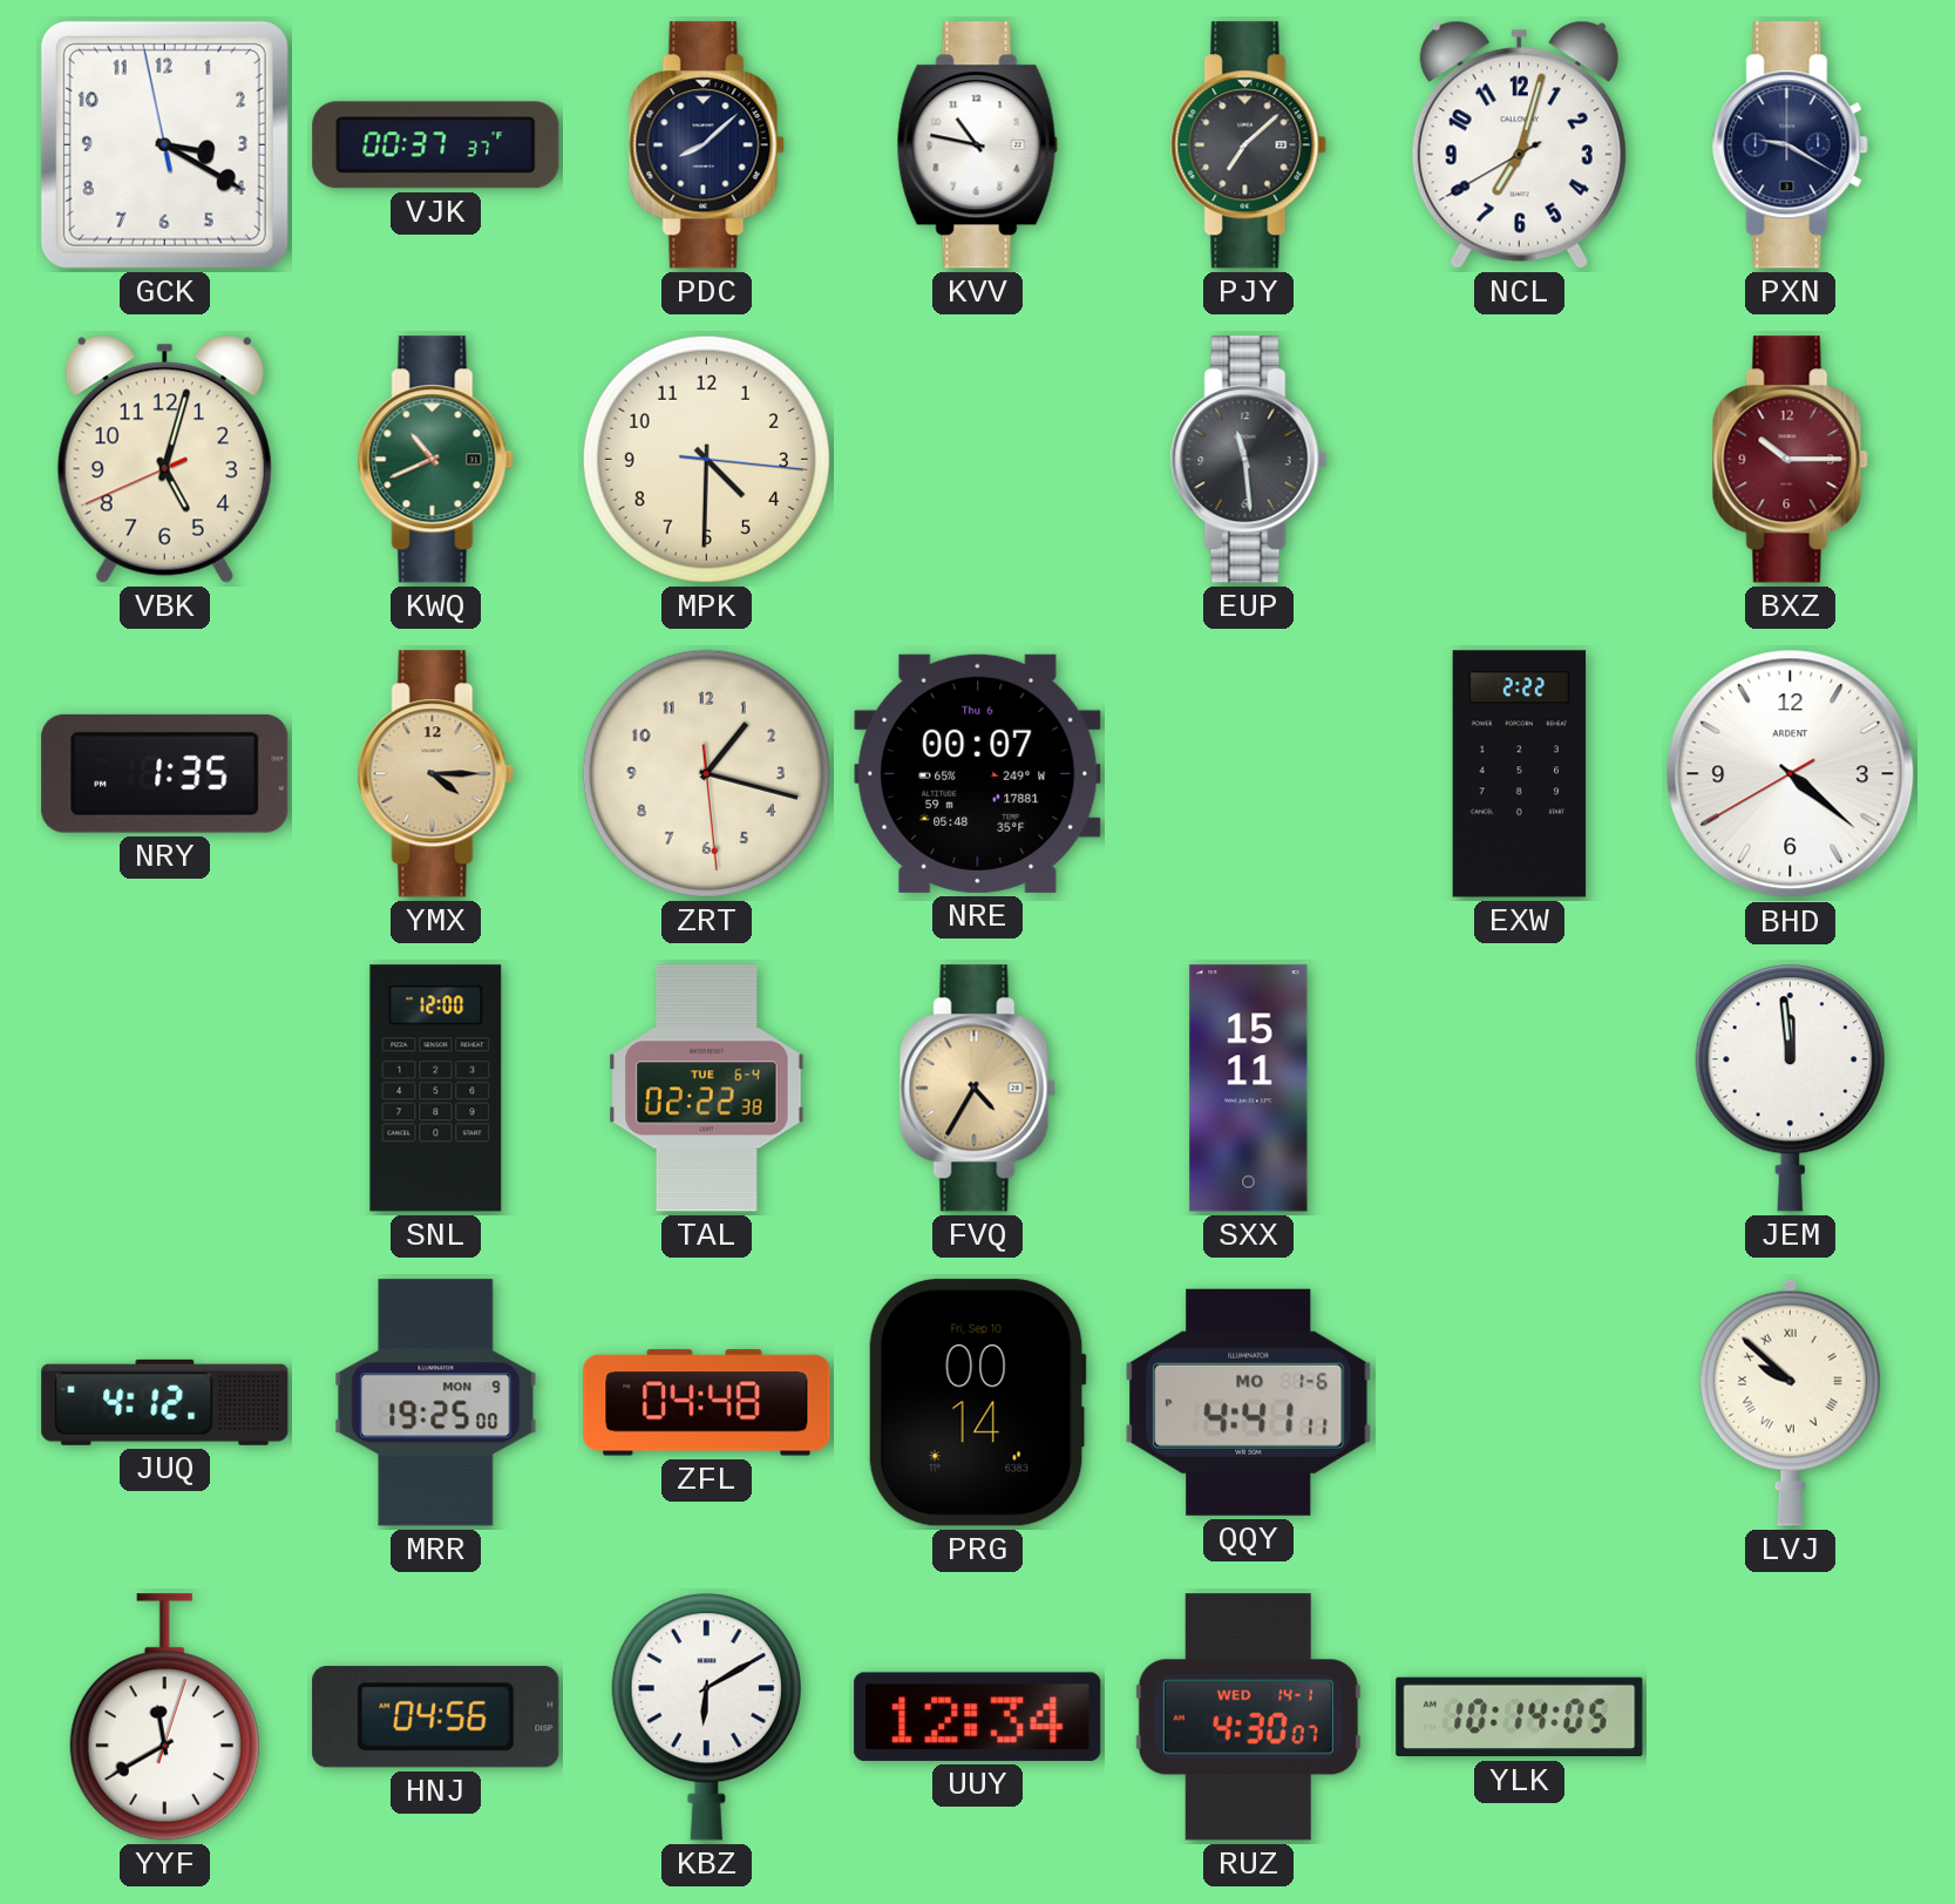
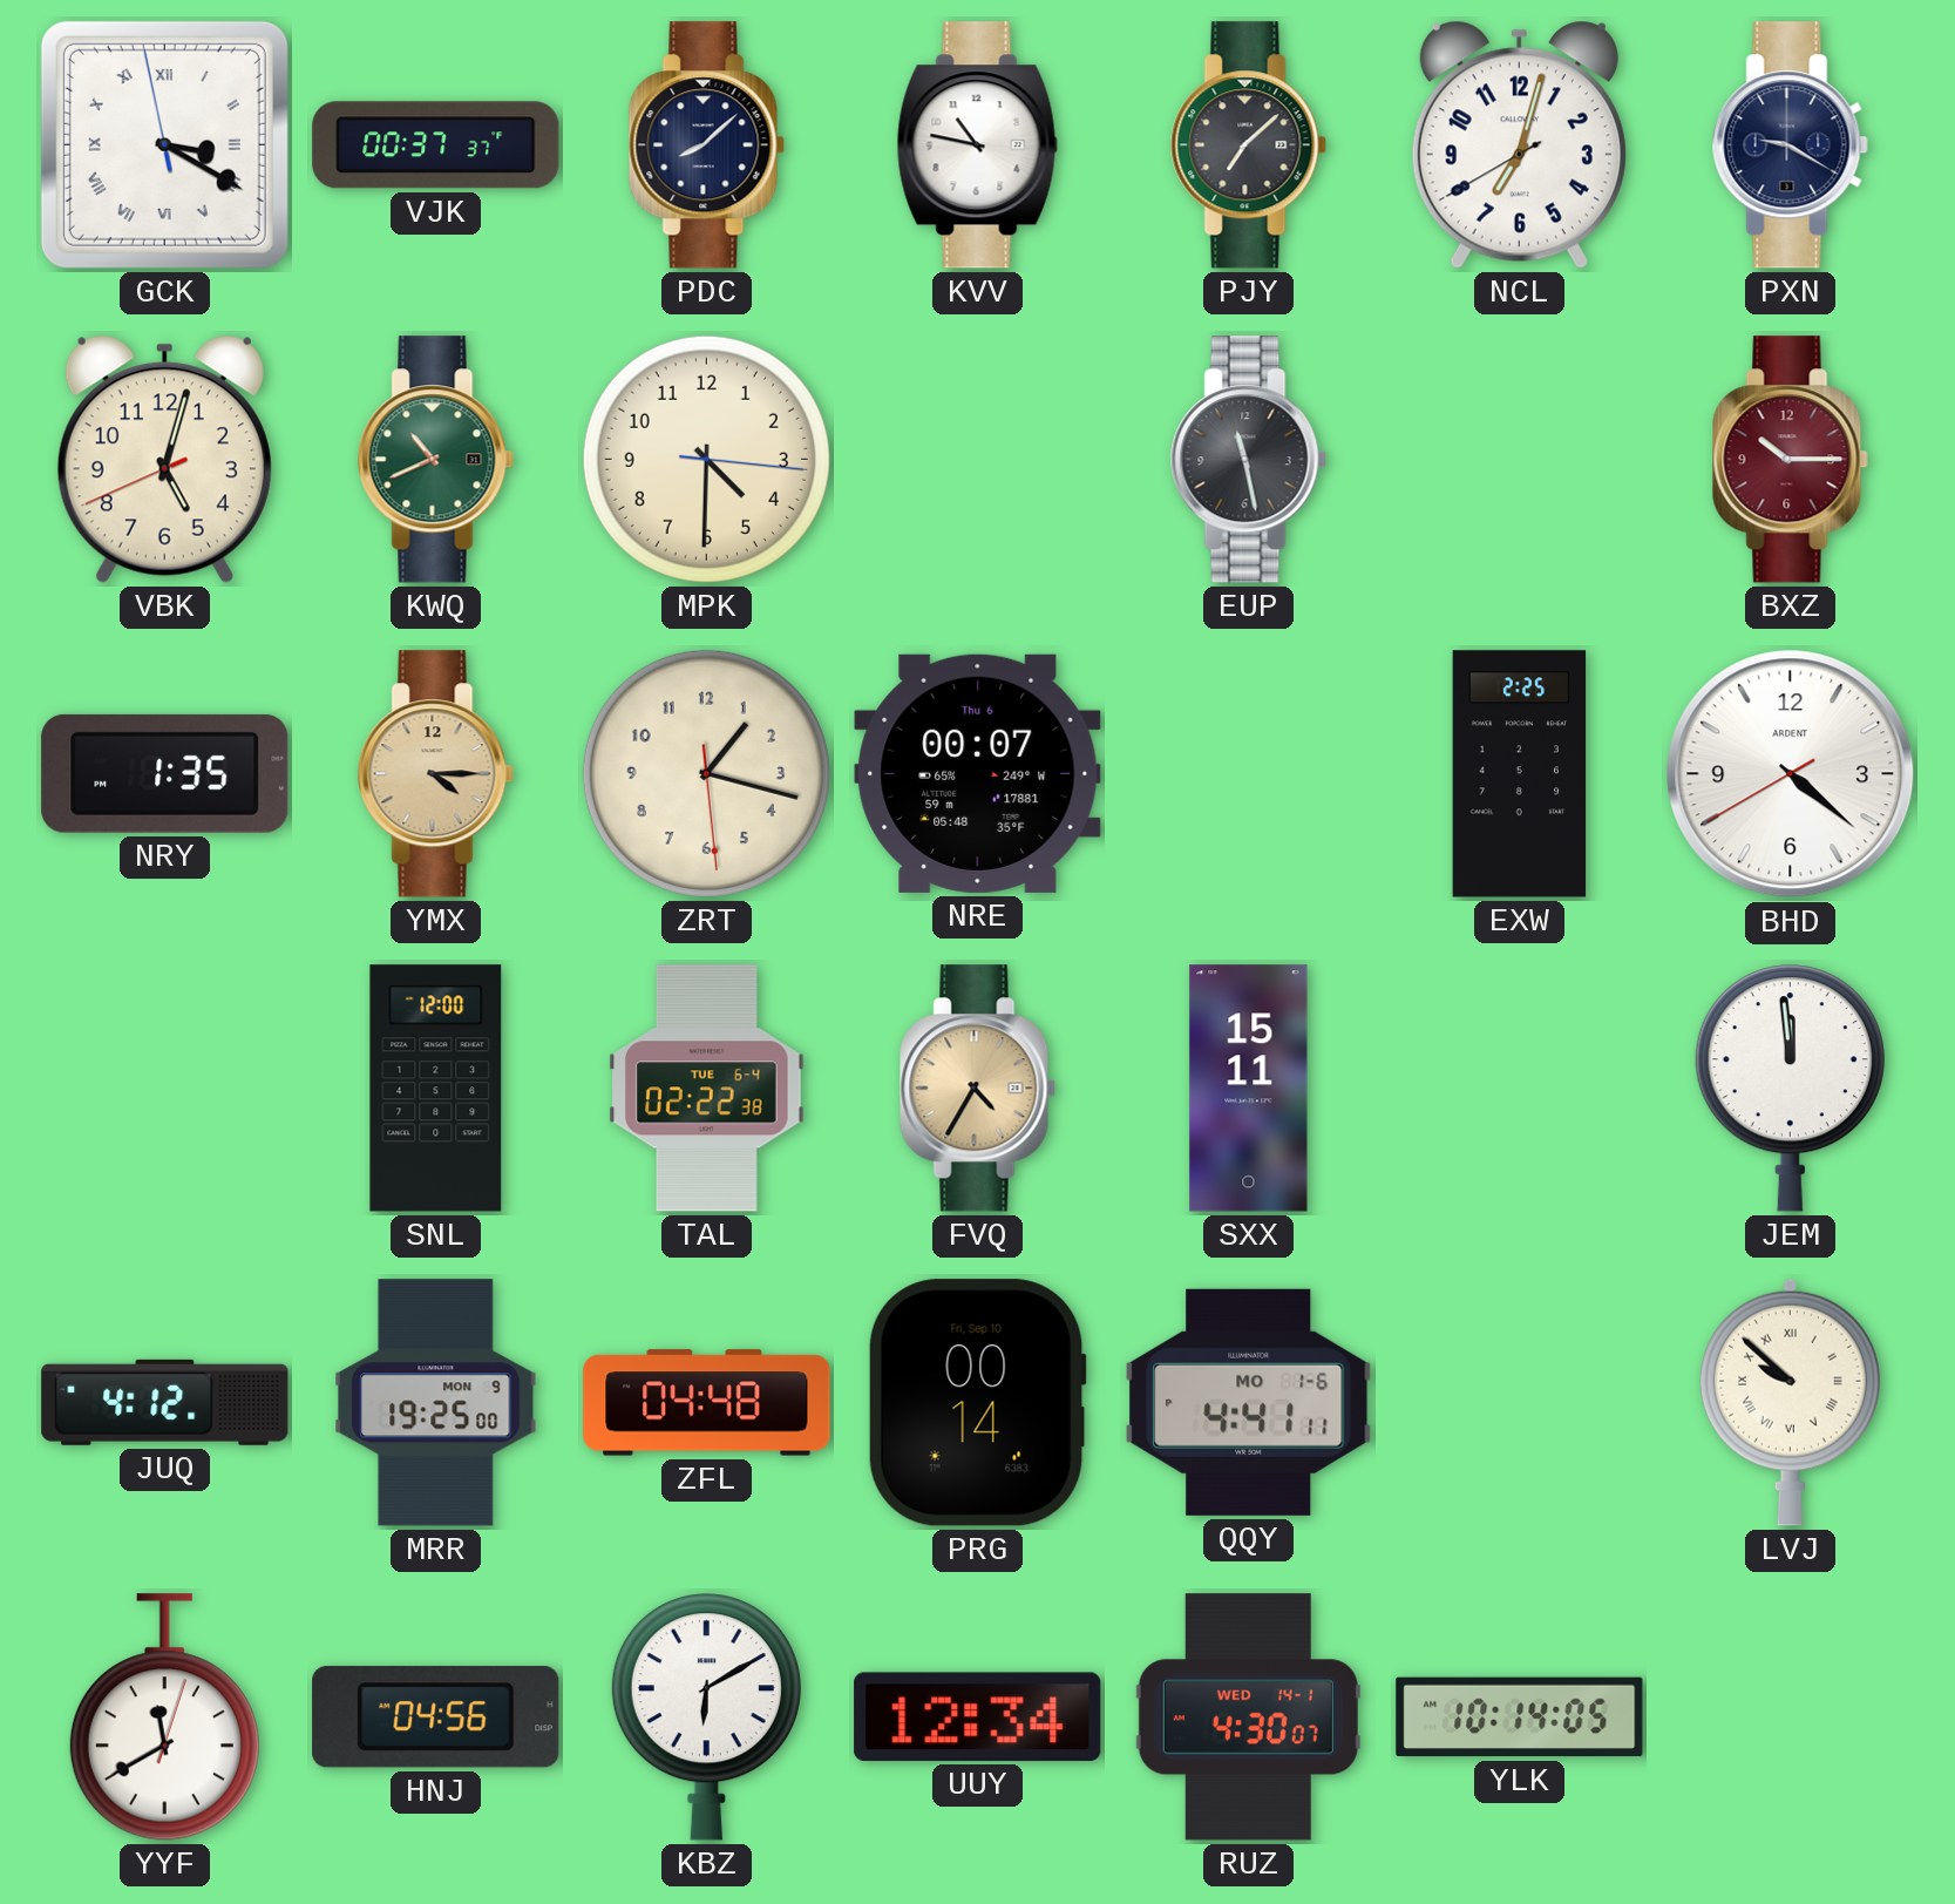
GCK numerals: Arabic -> Roman (164, 144)
EUP: 11:29 -> 11:28 (1248, 460)
EXW: 2:22 -> 2:25 (1520, 774)
